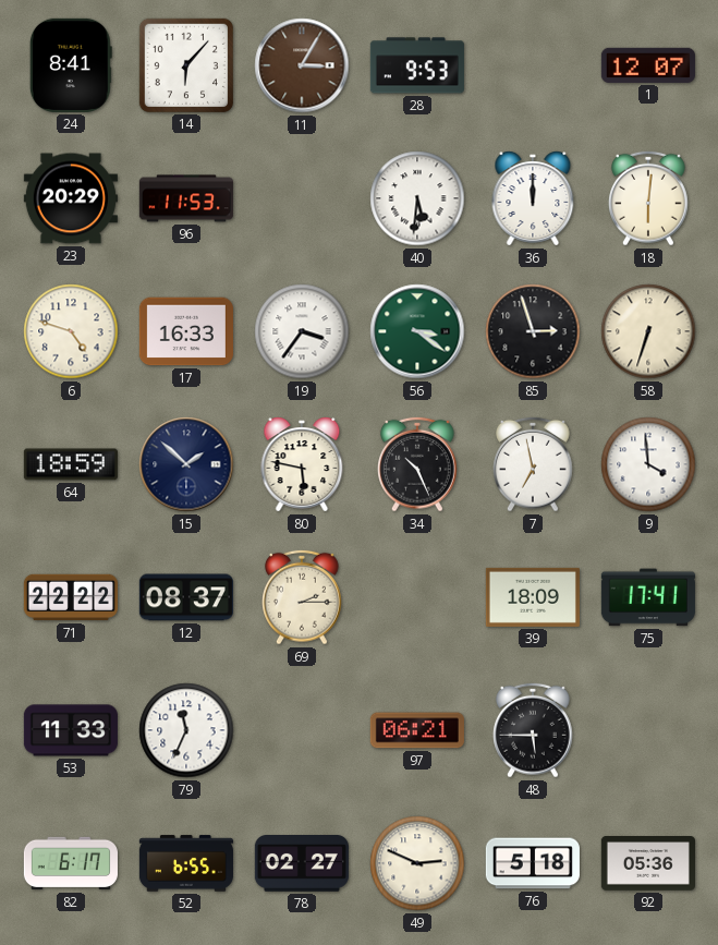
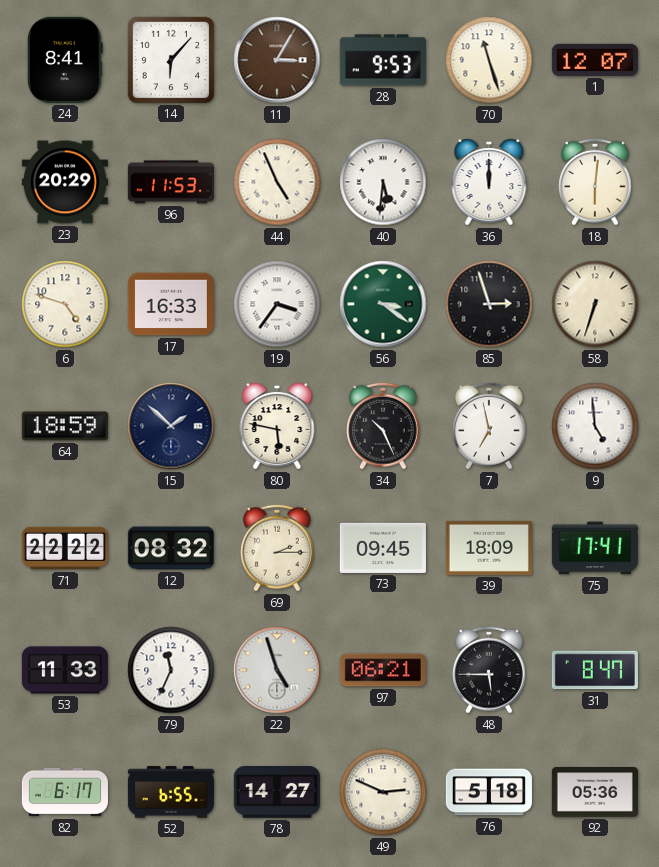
70: none -> 11:27 (489, 60)
44: none -> 4:56 (277, 182)
9: 3:59 -> 4:59 (595, 426)
12: 08:37 -> 08:32 (171, 548)
73: none -> 09:45 (383, 548)
22: none -> 4:57 (277, 670)
31: none -> 8:47 (595, 670)
78: 02:27 -> 14:27 (277, 793)
